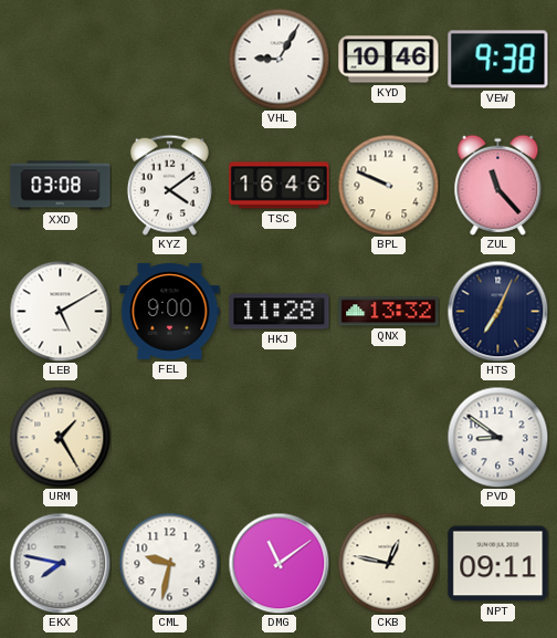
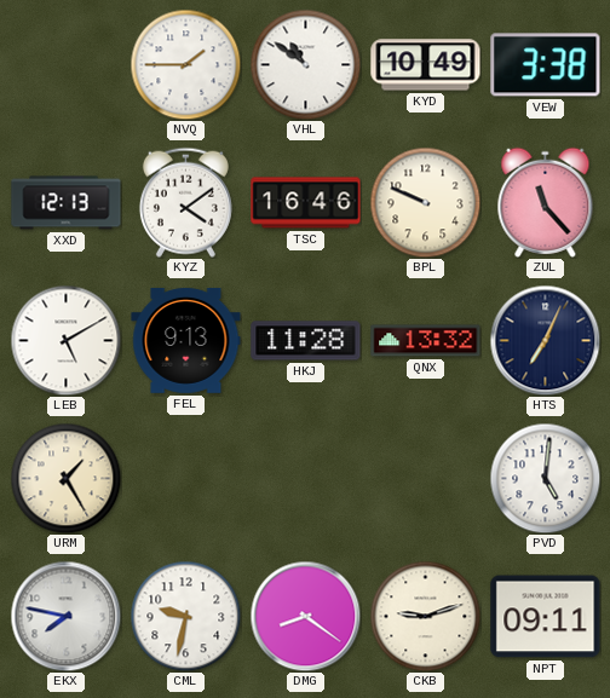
NVQ: none -> 1:45 (185, 64)
VHL: 9:05 -> 10:51 (305, 64)
KYD: 10:46 -> 10:49 (426, 65)
VEW: 9:38 -> 3:38 (546, 65)
XXD: 03:08 -> 12:13 (67, 203)
FEL: 9:00 -> 9:13 (186, 340)
PVD: 8:51 -> 5:01 (545, 478)
DMG: 11:09 -> 8:21 (305, 616)
CKB: 12:47 -> 9:12 (425, 616)
